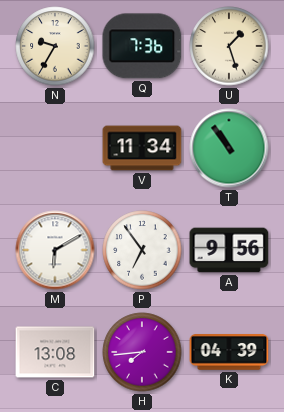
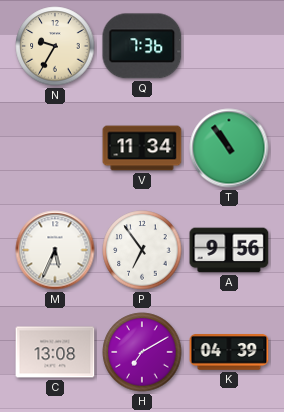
U: 1:27 -> none (229, 46)
M: 6:10 -> 5:34 (55, 250)
H: 7:44 -> 7:10 (142, 352)
